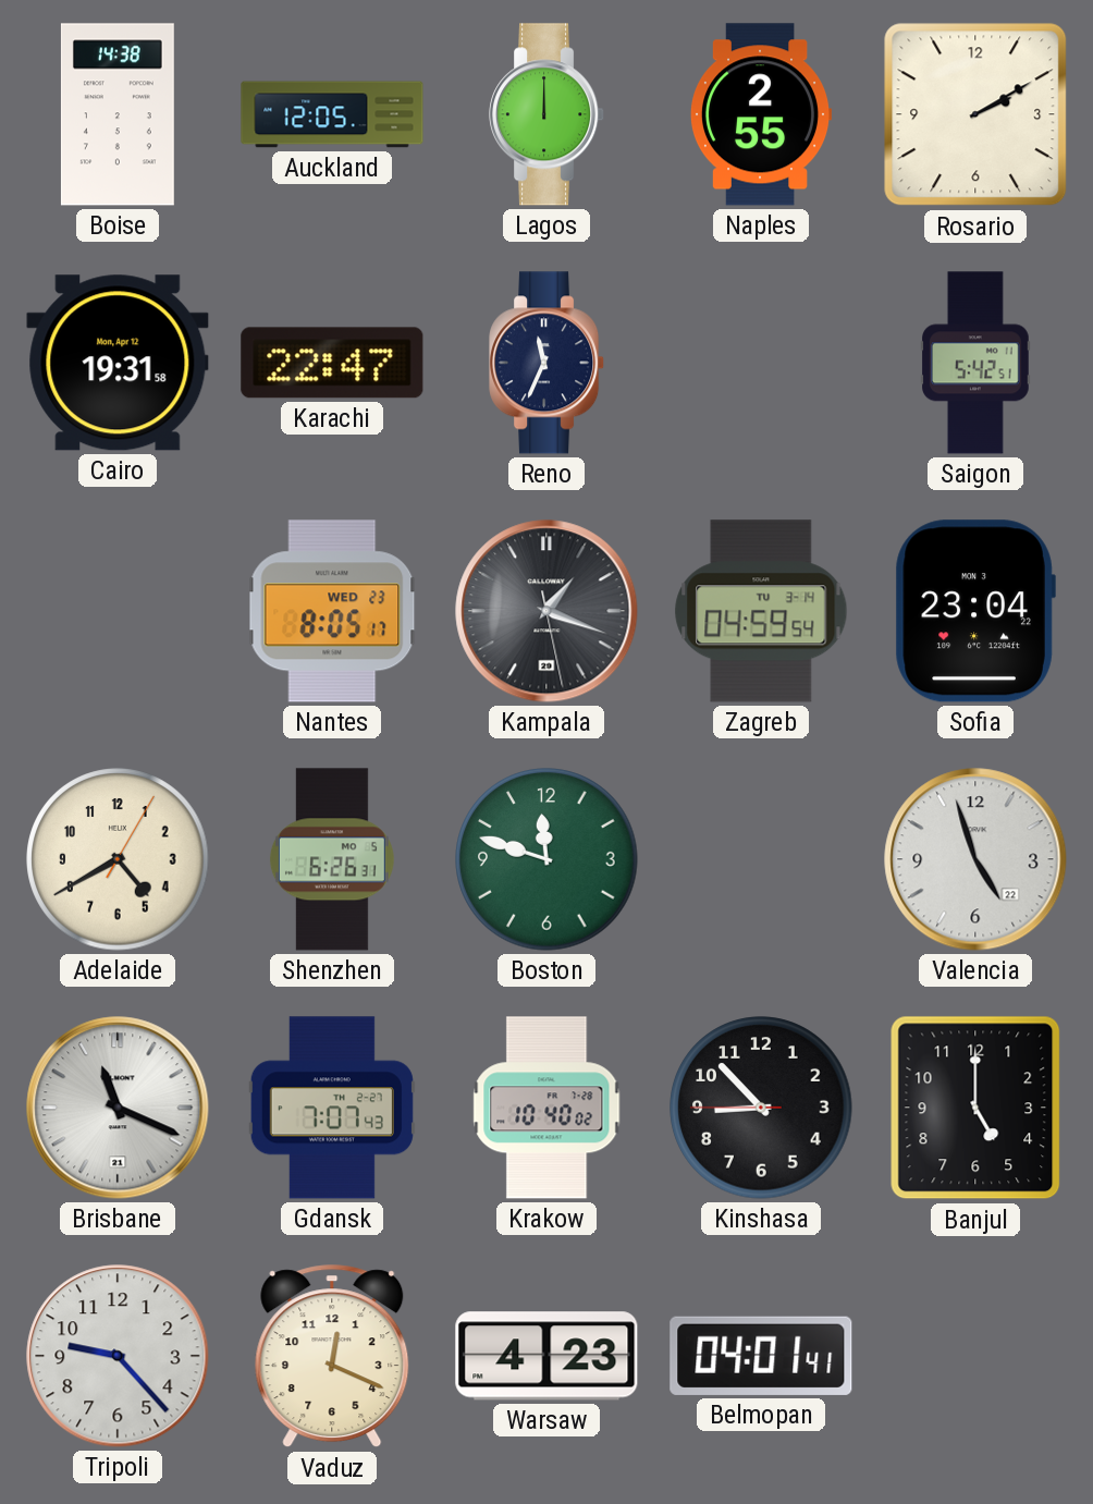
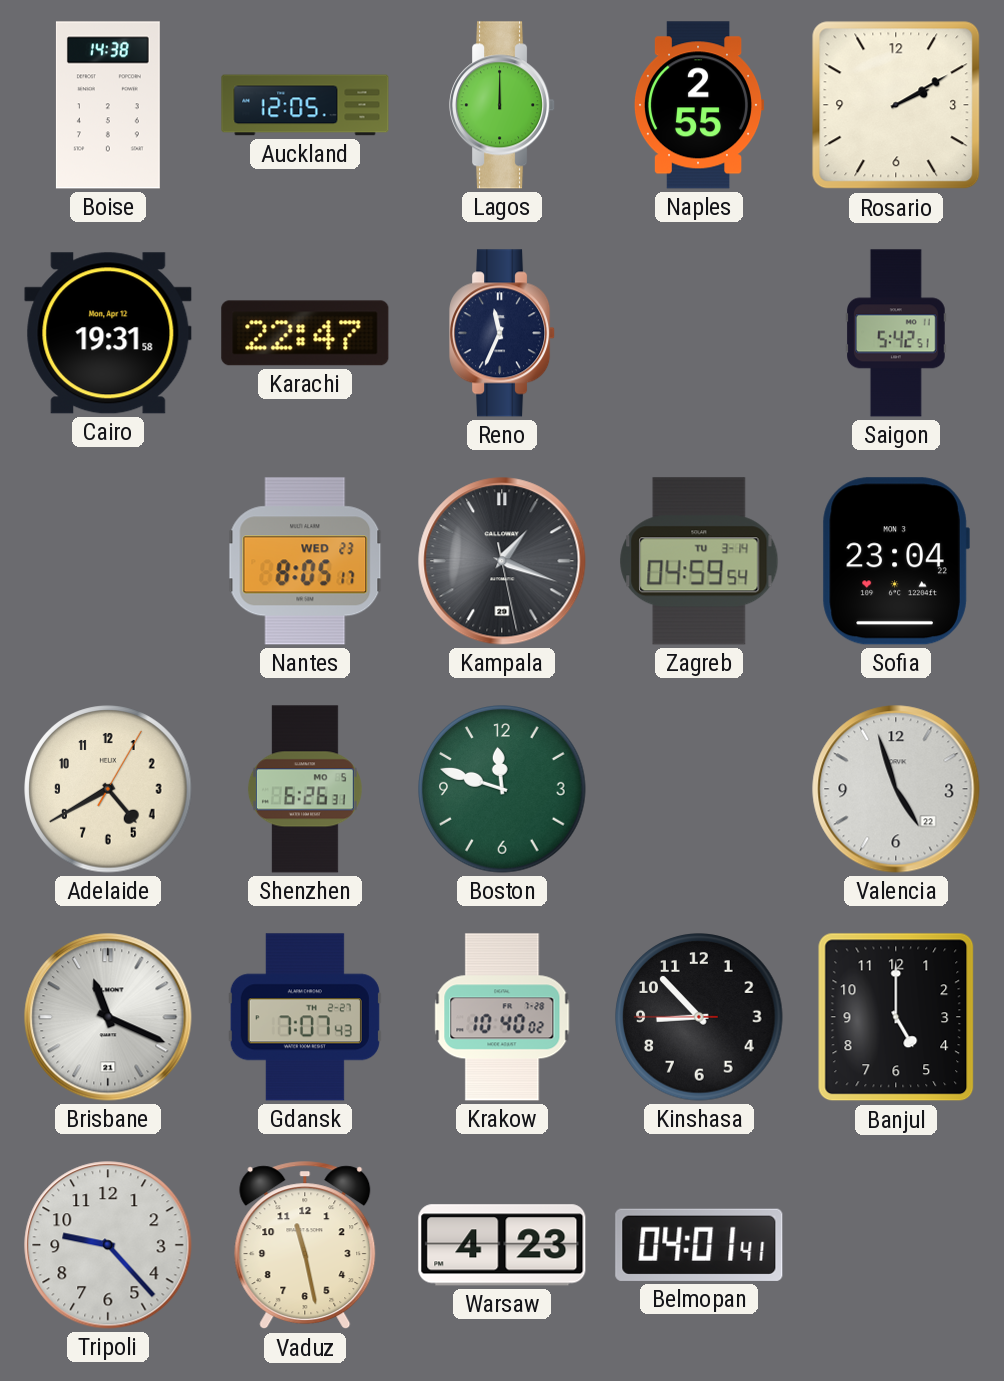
Vaduz: 12:19 -> 11:28 (305, 1246)
